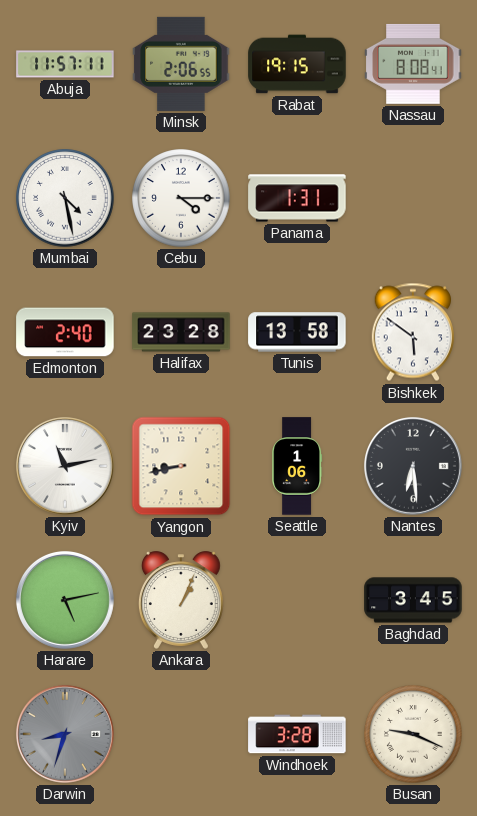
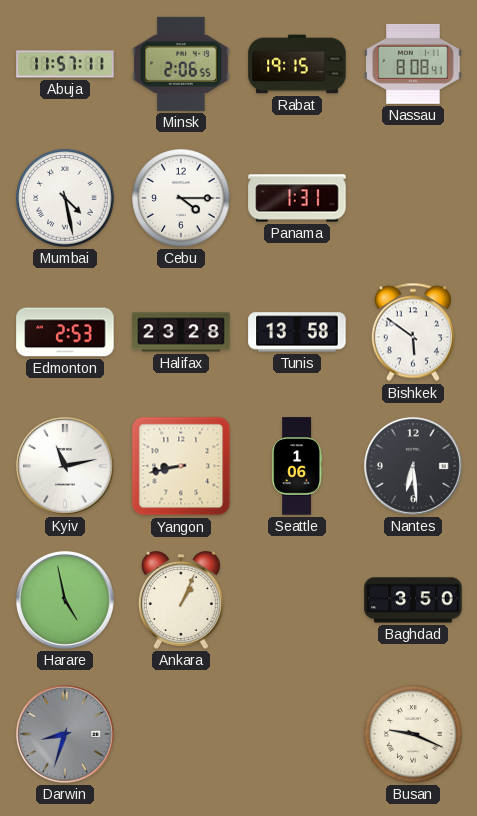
Edmonton: 2:40 -> 2:53 (65, 332)
Harare: 5:13 -> 4:58 (65, 600)
Baghdad: 3:45 -> 3:50 (413, 600)
Windhoek: 3:28 -> none (297, 734)
